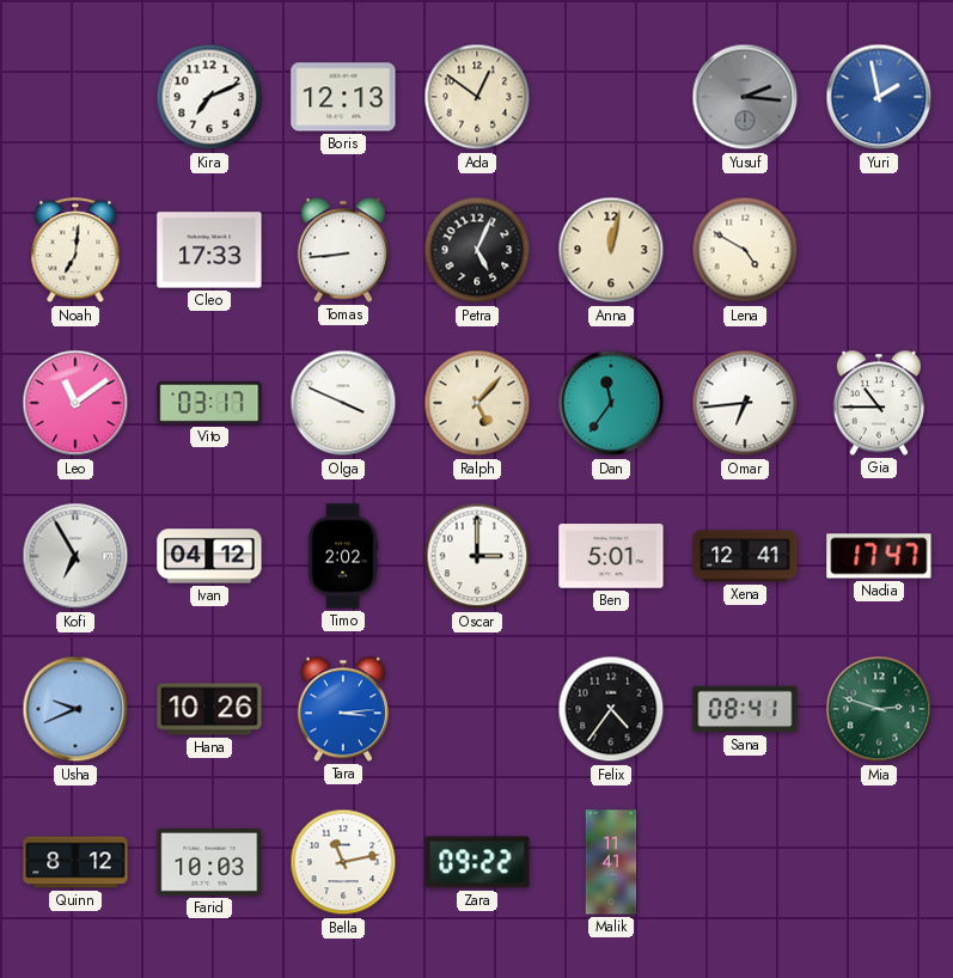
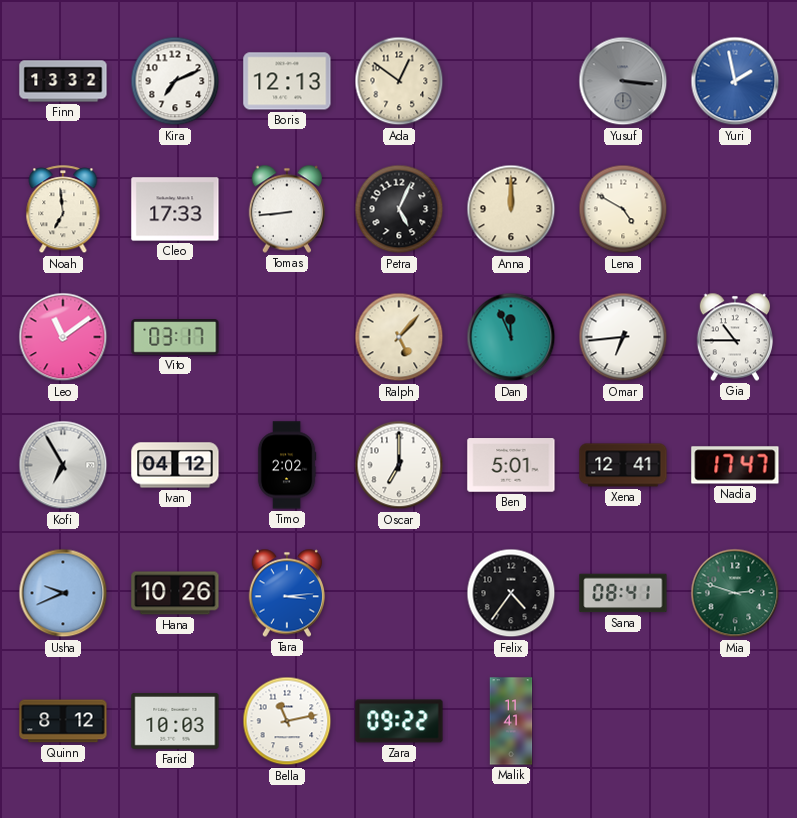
Finn: none -> 13:32 (63, 81)
Yusuf: 2:16 -> 3:16 (623, 81)
Noah: 7:01 -> 6:59 (63, 210)
Anna: 12:02 -> 12:00 (511, 209)
Olga: 3:49 -> none (343, 403)
Dan: 11:36 -> 11:56 (511, 337)
Oscar: 3:00 -> 7:00 (399, 465)
